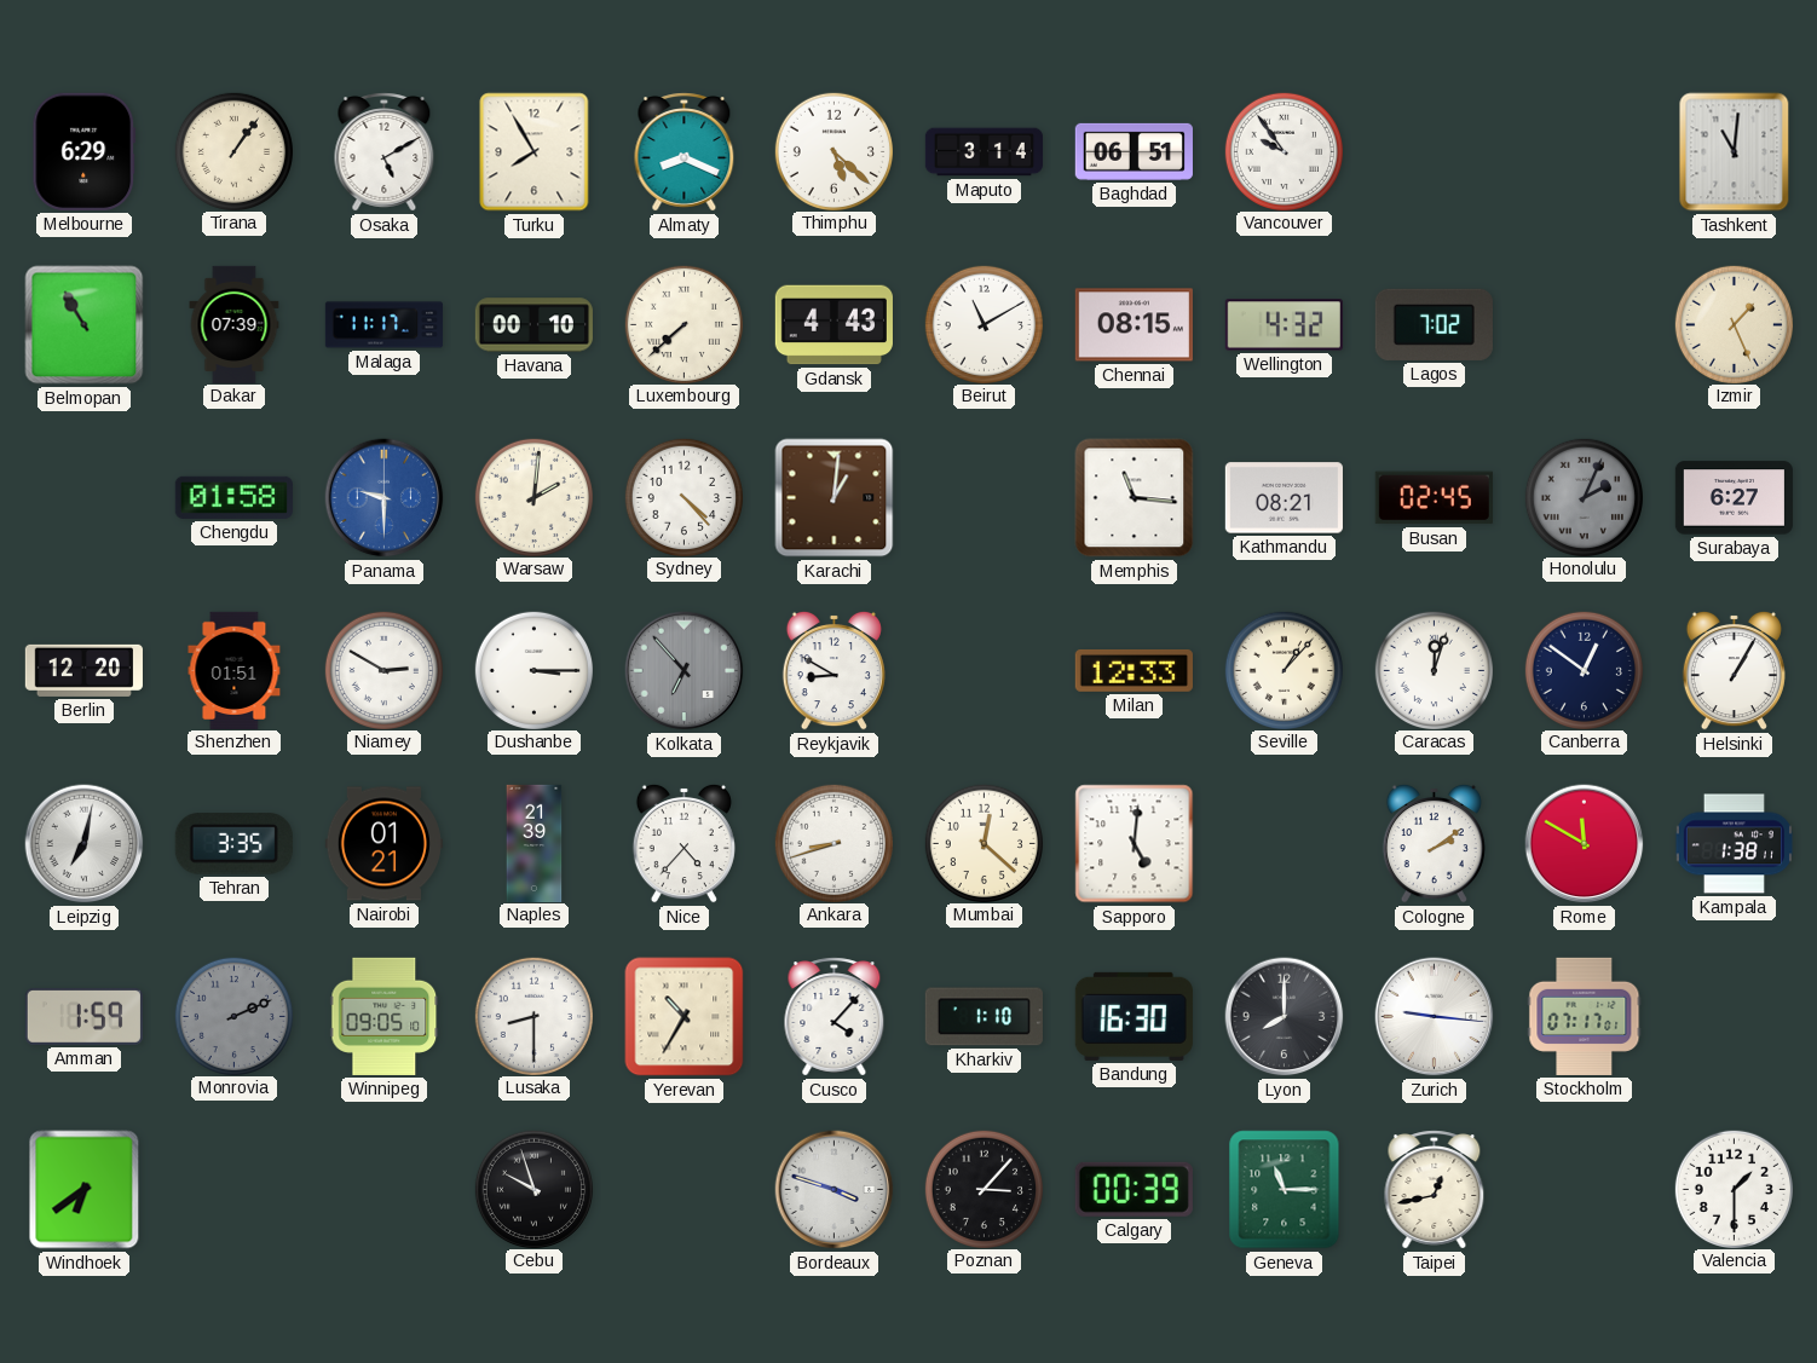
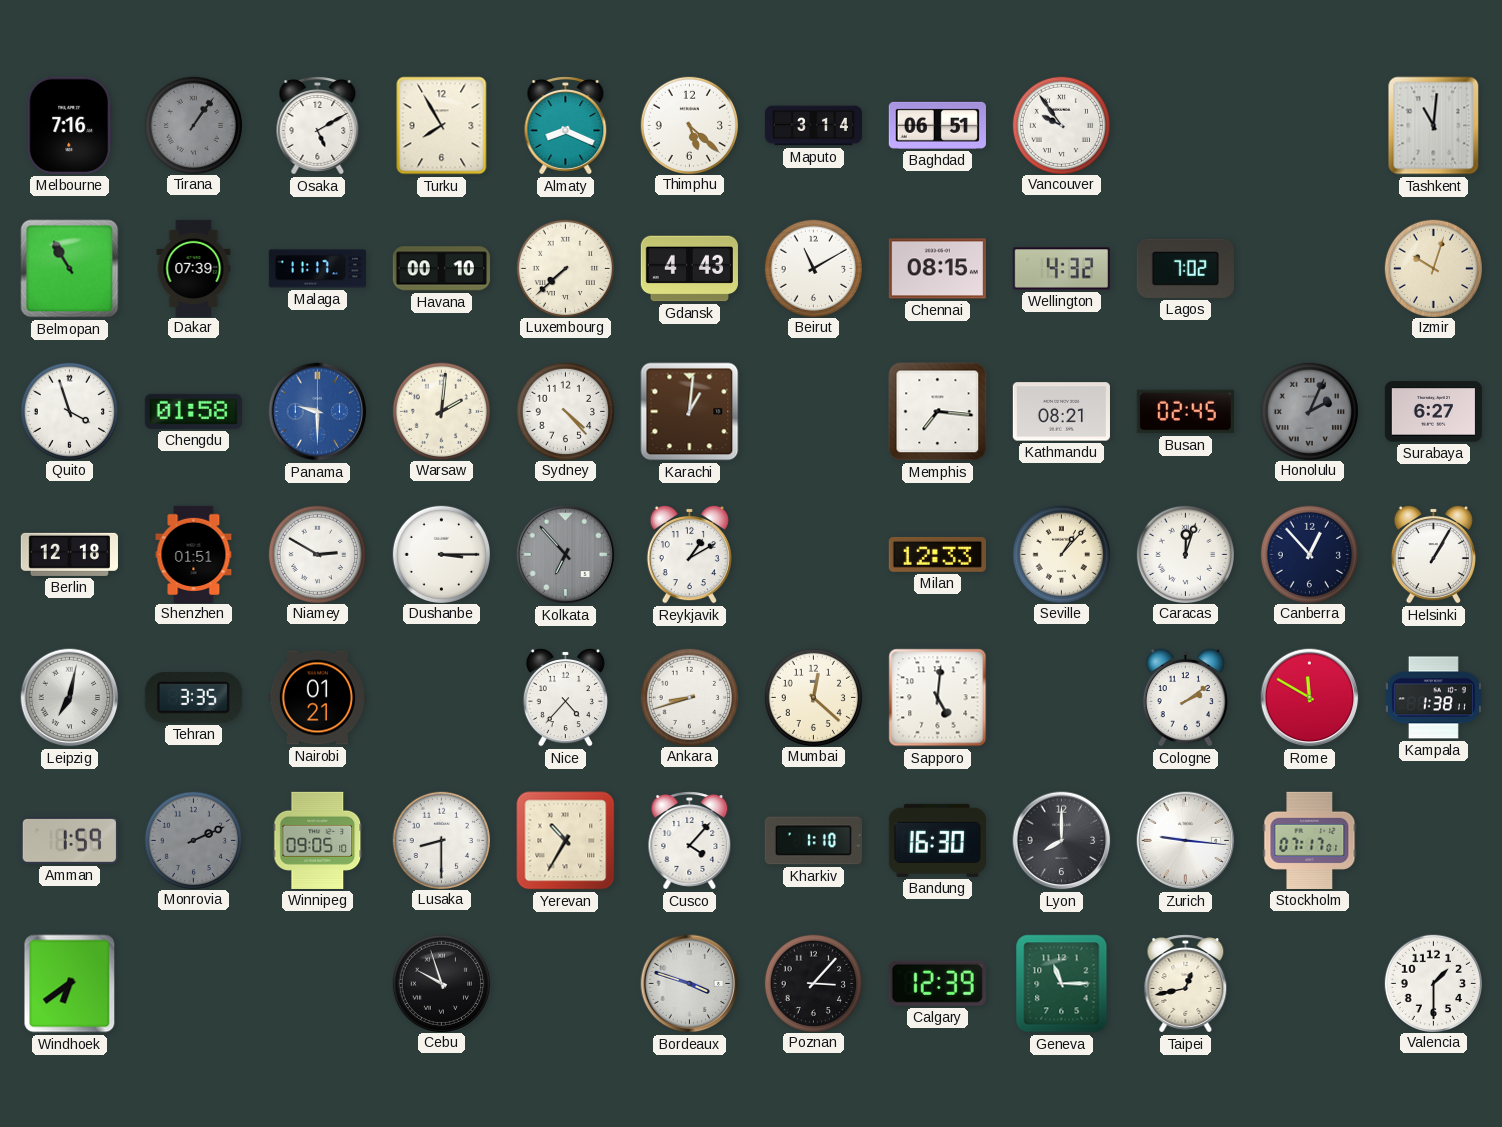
Melbourne: 6:29 -> 7:16 (70, 125)
Tirana dial: cream -> grey (193, 125)
Izmir: 1:26 -> 10:03 (1433, 268)
Quito: none -> 3:57 (69, 411)
Memphis: 11:16 -> 7:16 (938, 412)
Berlin: 12:20 -> 12:18 (69, 554)
Reykjavik: 8:50 -> 1:10 (689, 554)
Canberra: 12:51 -> 12:53 (1309, 554)
Naples: 21:39 -> none (535, 843)
Calgary: 00:39 -> 12:39 (937, 983)
